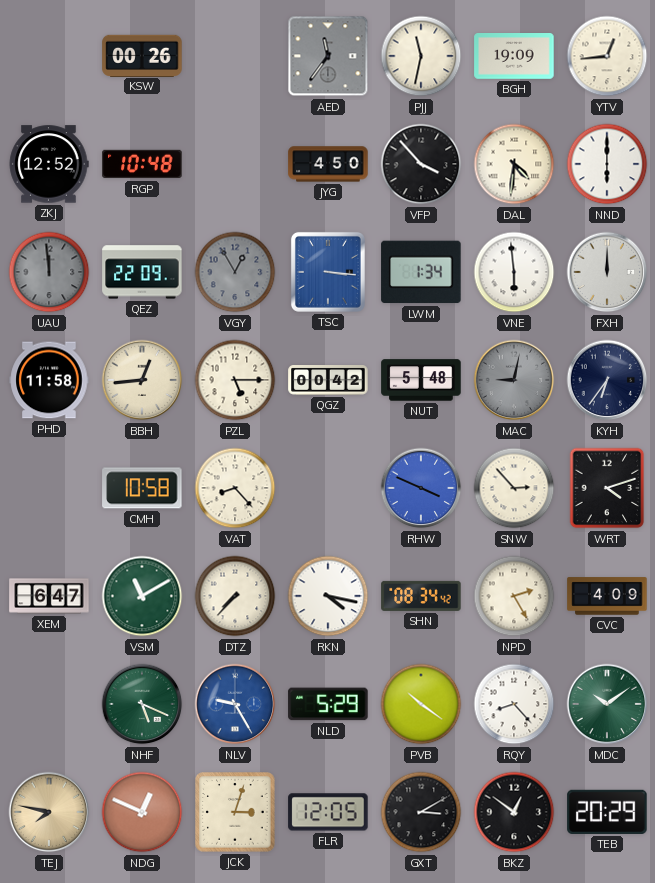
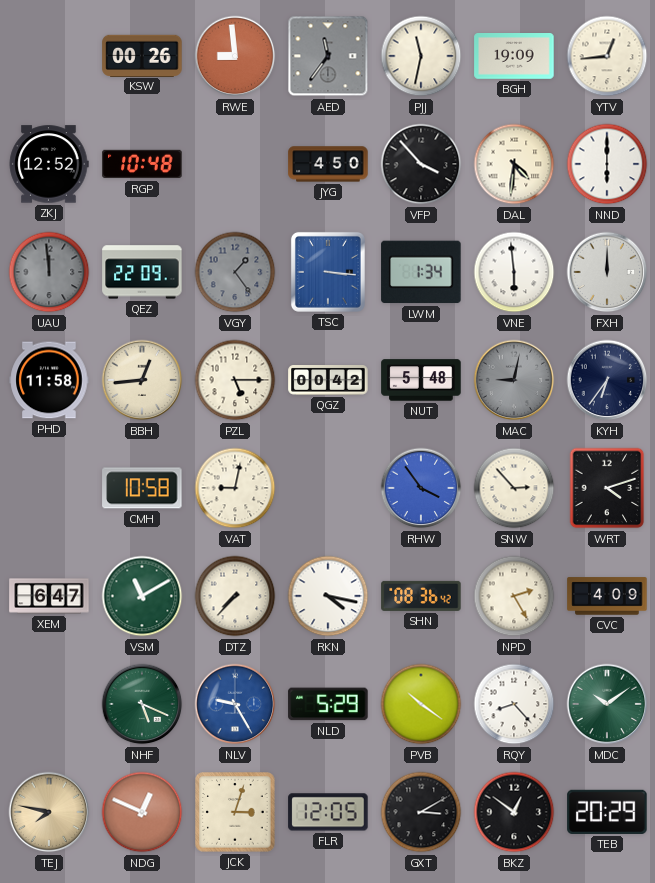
RWE: none -> 8:59 (235, 56)
VGY: 12:55 -> 1:24 (235, 272)
VAT: 8:23 -> 9:02 (235, 488)
RHW: 3:49 -> 3:54 (421, 488)
SHN: 08:34 -> 08:36 (421, 596)
